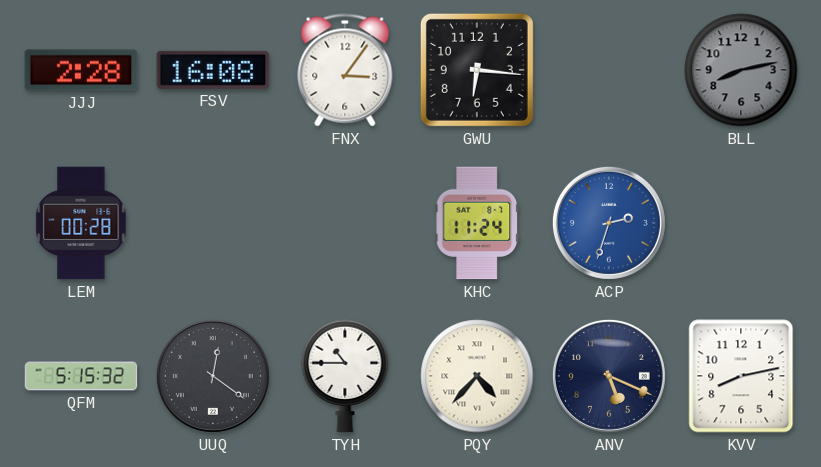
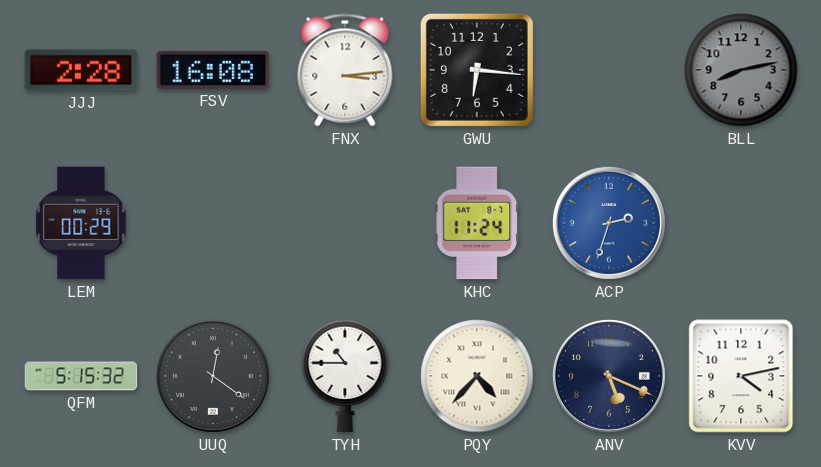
FNX: 3:06 -> 3:14 (345, 70)
LEM: 00:28 -> 00:29 (81, 223)
KVV: 8:13 -> 4:13 (741, 376)
